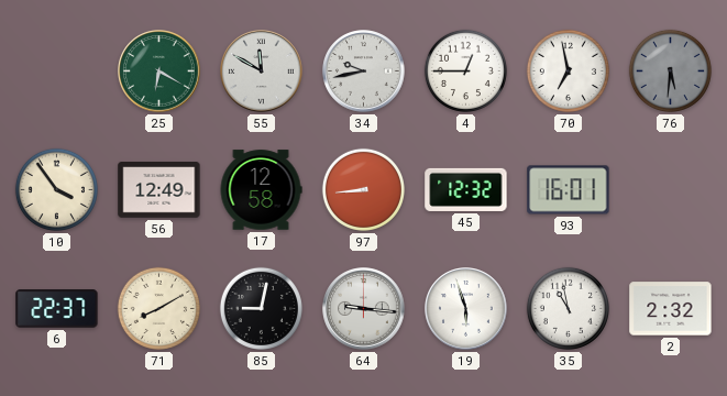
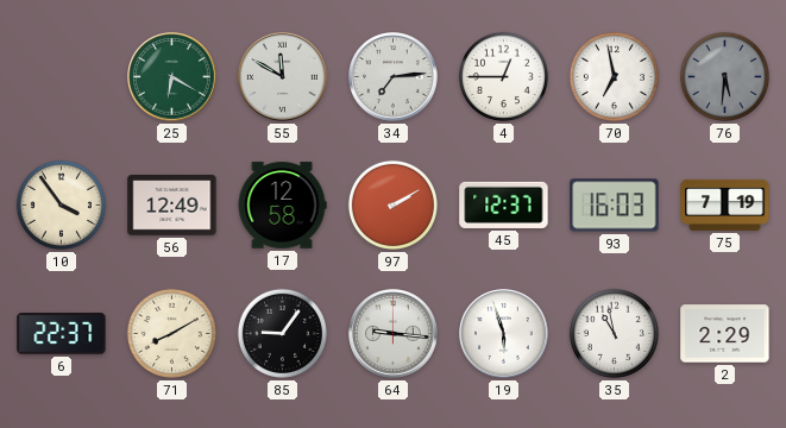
34: 9:43 -> 7:14 (394, 77)
97: 8:44 -> 2:10 (392, 204)
45: 12:32 -> 12:37 (504, 204)
93: 16:01 -> 16:03 (615, 206)
75: none -> 7:19 (725, 204)
85: 9:02 -> 9:06 (282, 333)
2: 2:32 -> 2:29 (725, 334)
